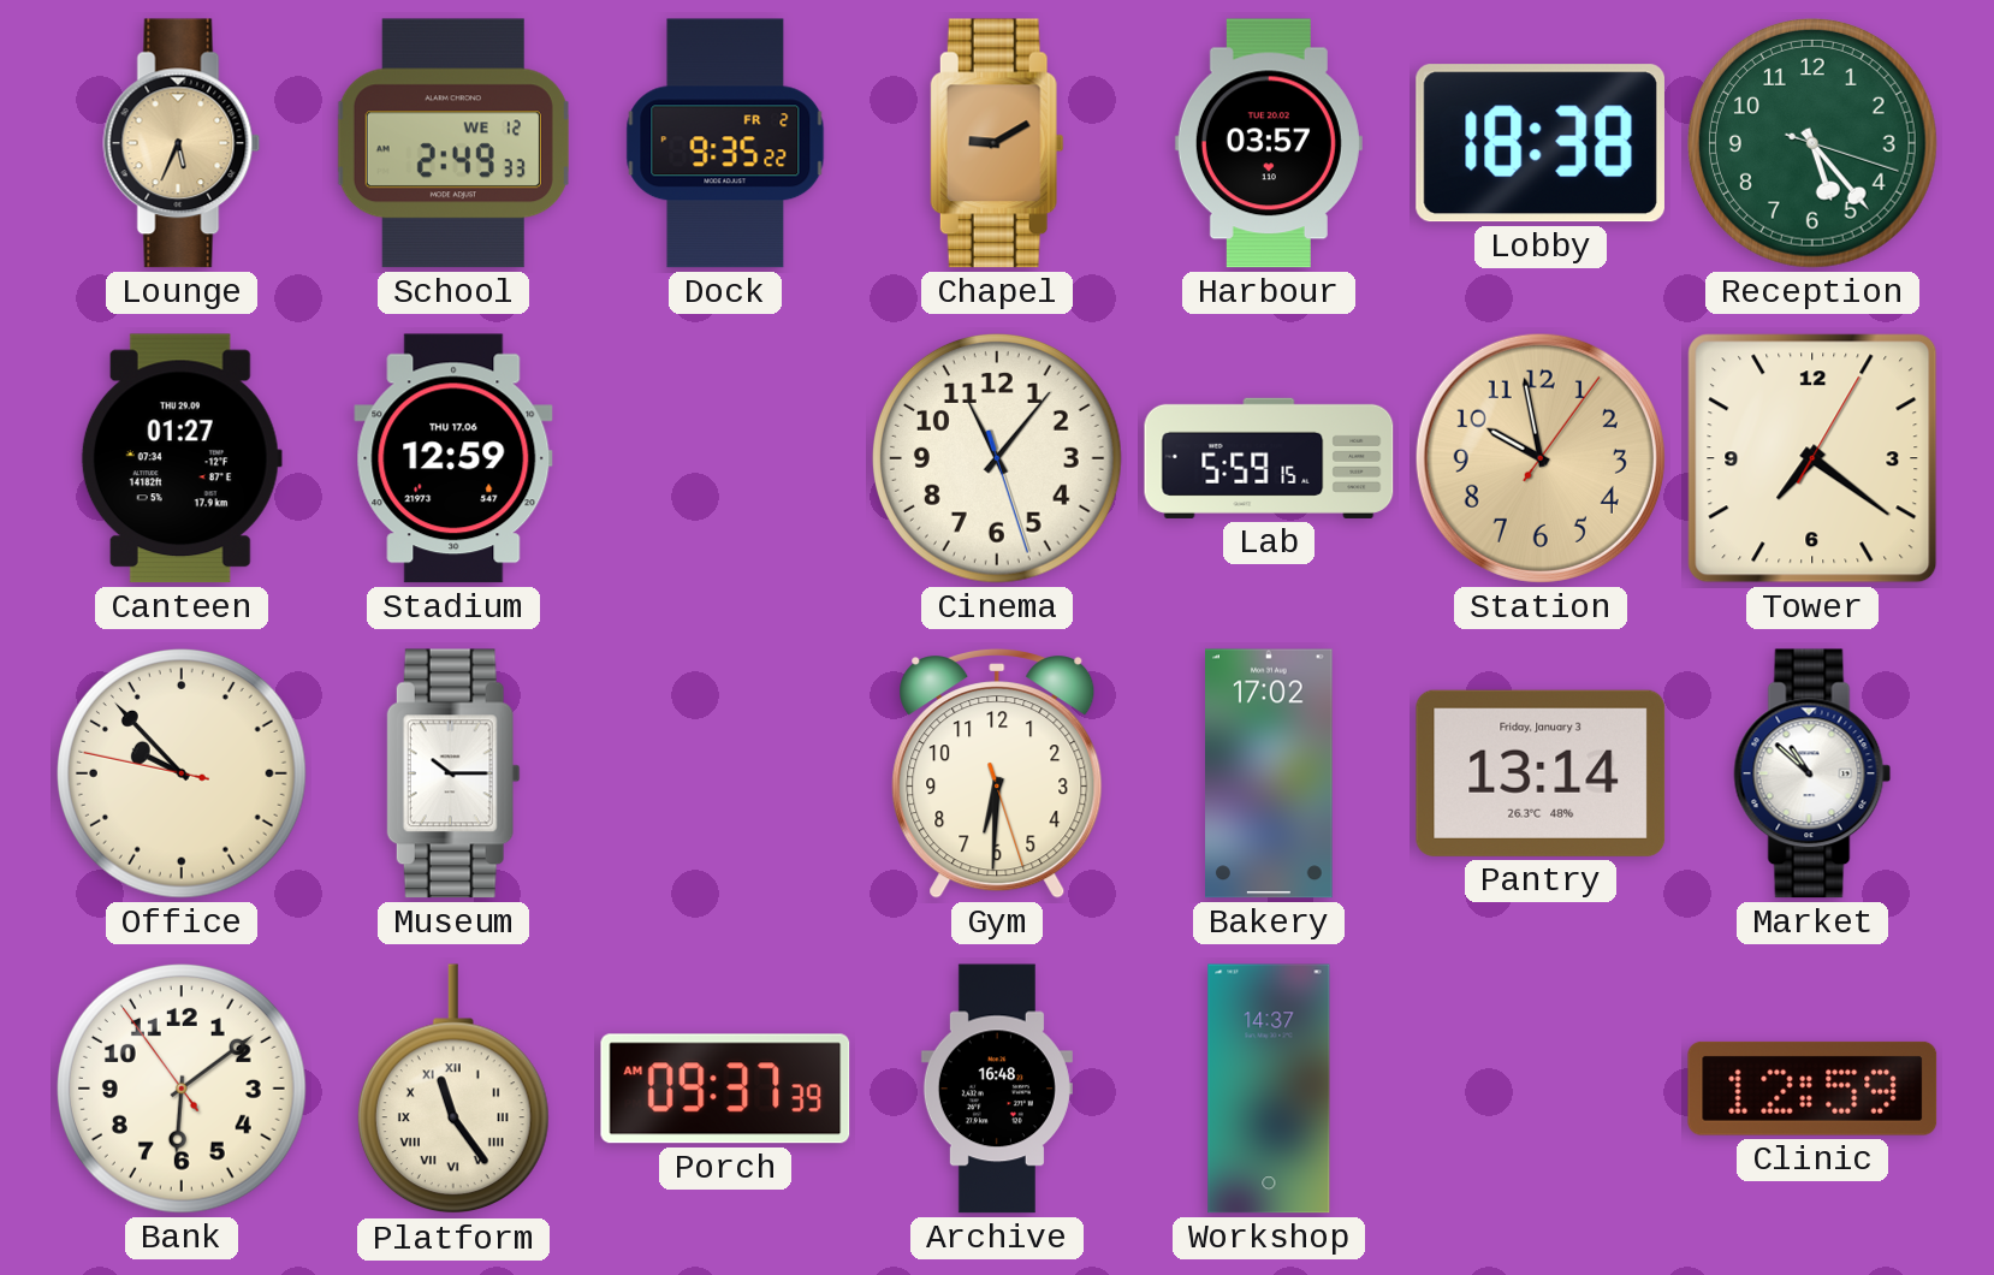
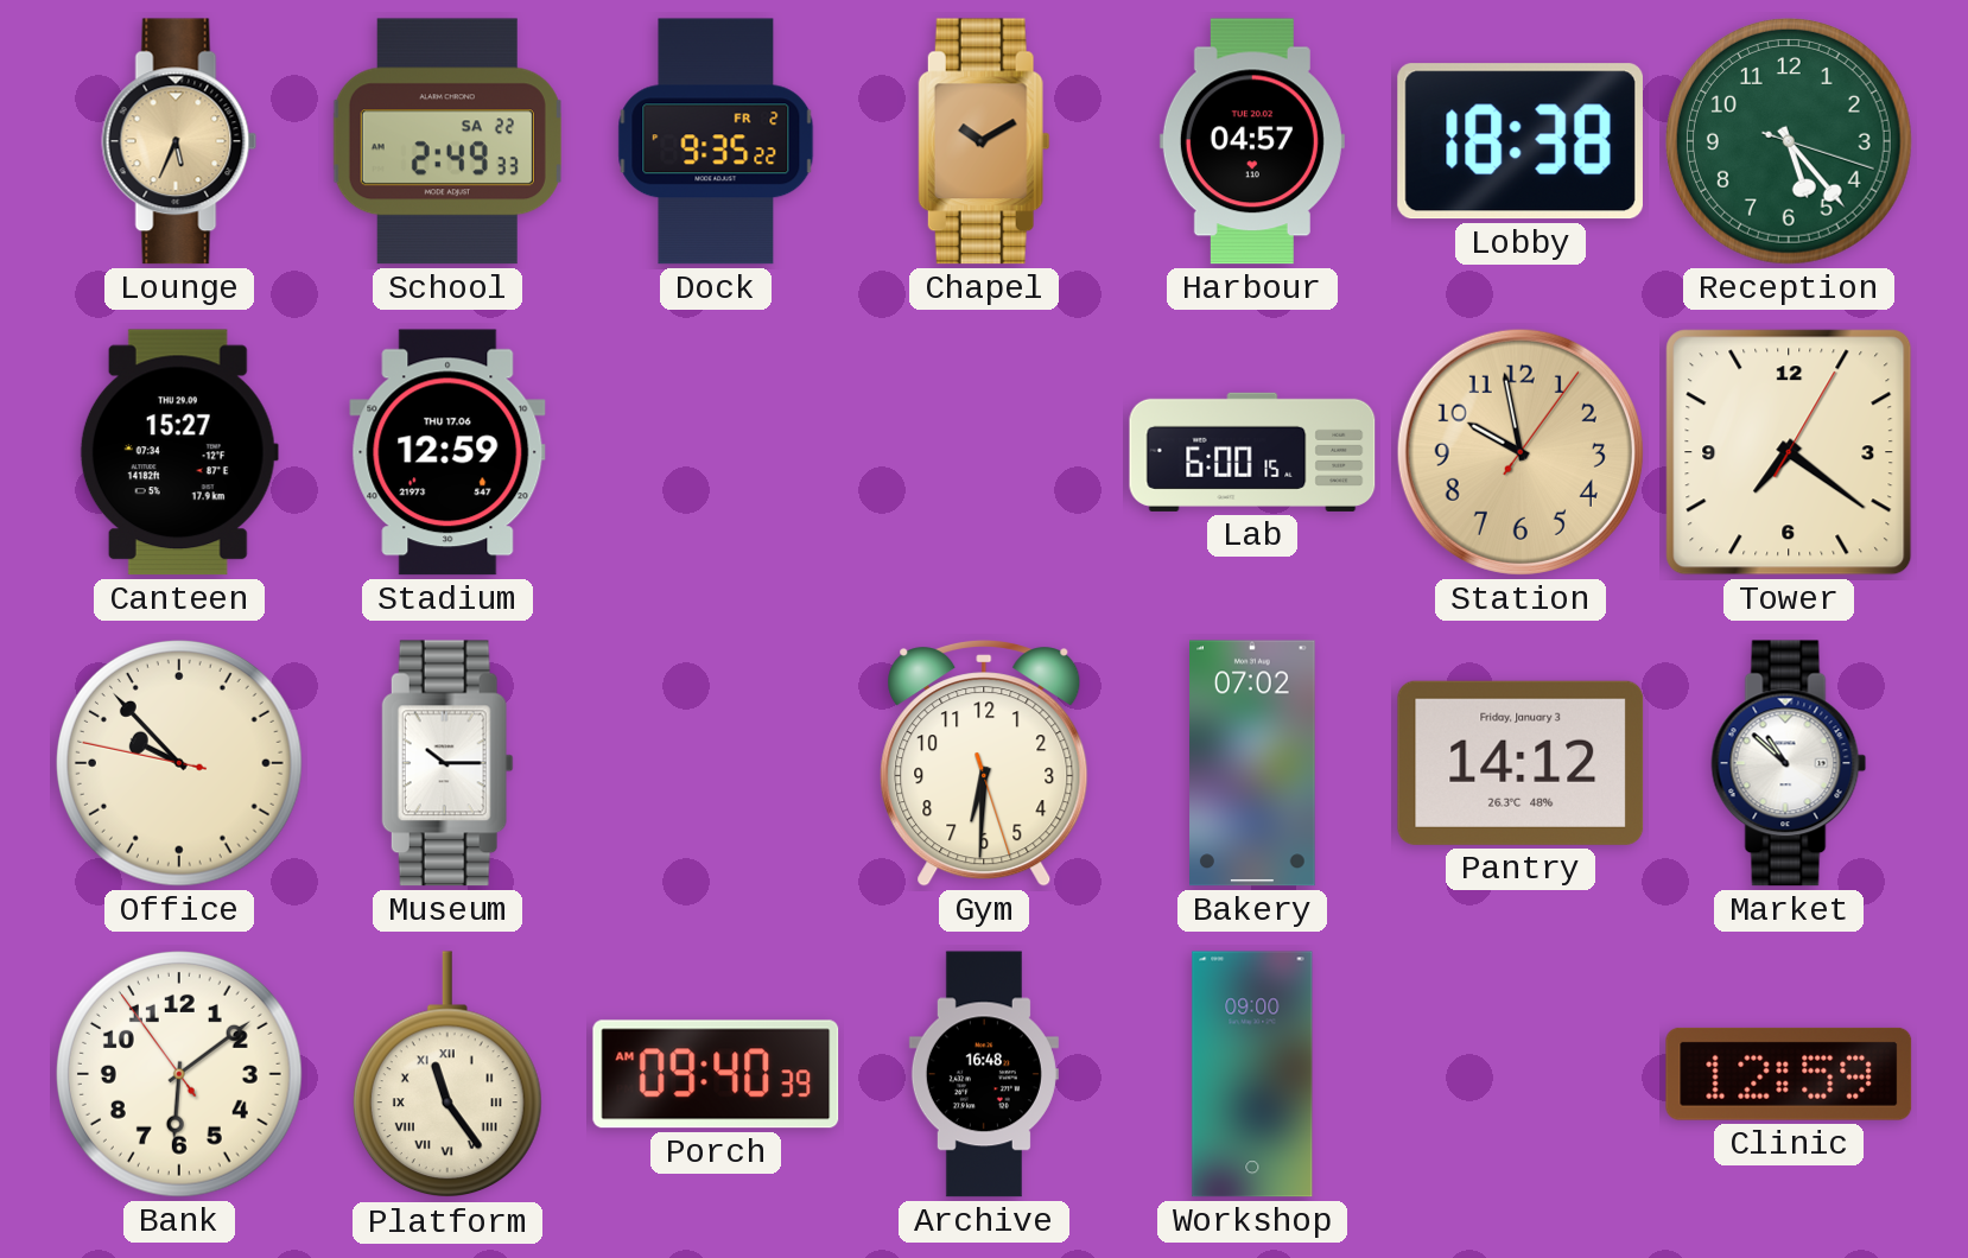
School date: WE 12 -> SA 22 (447, 141)
Chapel: 9:10 -> 10:10 (984, 141)
Harbour: 03:57 -> 04:57 (1252, 141)
Canteen: 01:27 -> 15:27 (179, 452)
Cinema: 11:06 -> none (998, 459)
Lab: 5:59 -> 6:00 (1252, 452)
Bakery: 17:02 -> 07:02 (1253, 763)
Pantry: 13:14 -> 14:12 (1521, 763)
Porch: 09:37 -> 09:40 (716, 1074)
Workshop: 14:37 -> 09:00 (1252, 1074)
